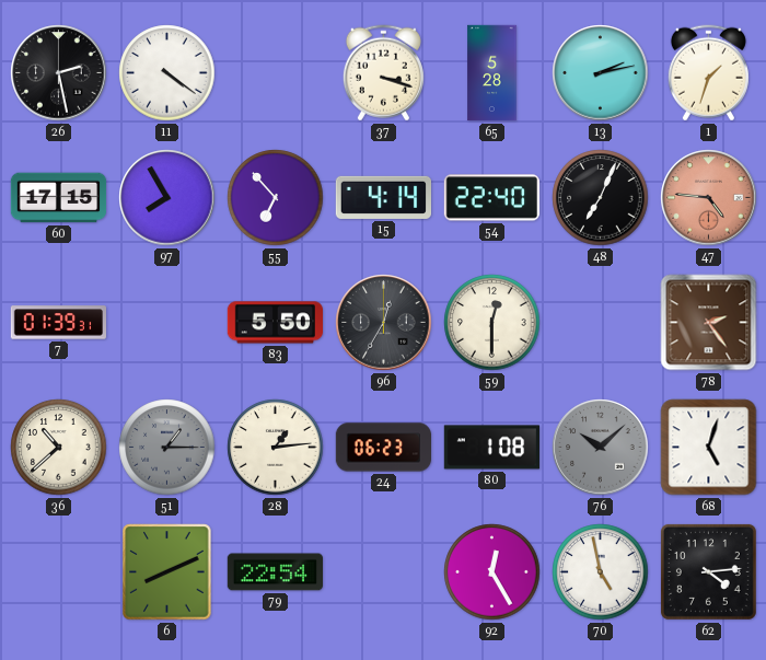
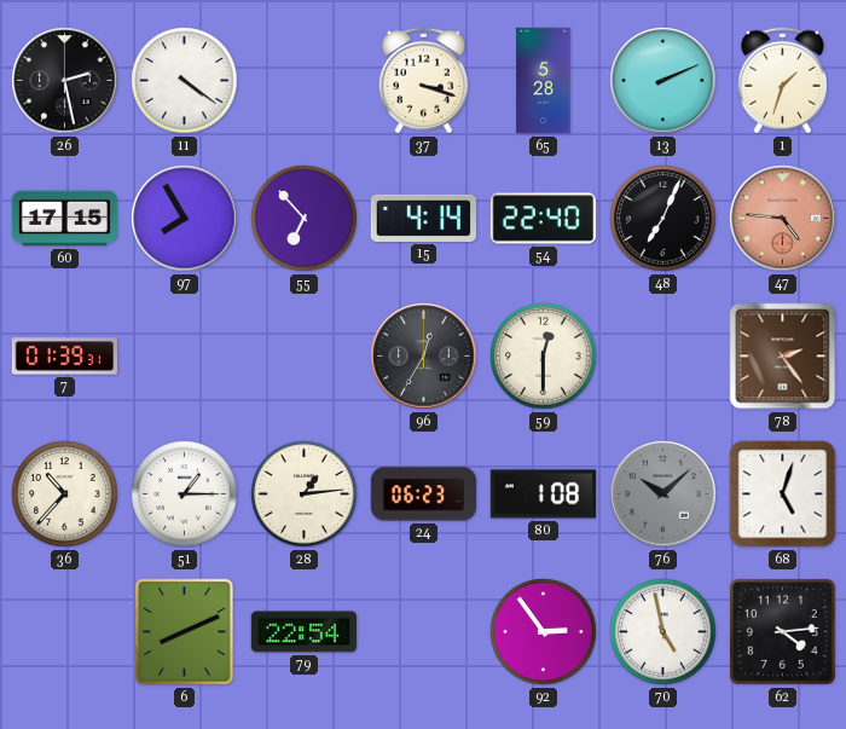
13: 2:13 -> 2:11 (664, 81)
83: 5:50 -> none (275, 323)
36: 10:38 -> 10:37 (65, 494)
51 dial: grey -> white (185, 494)
92: 12:25 -> 2:54 (544, 632)
